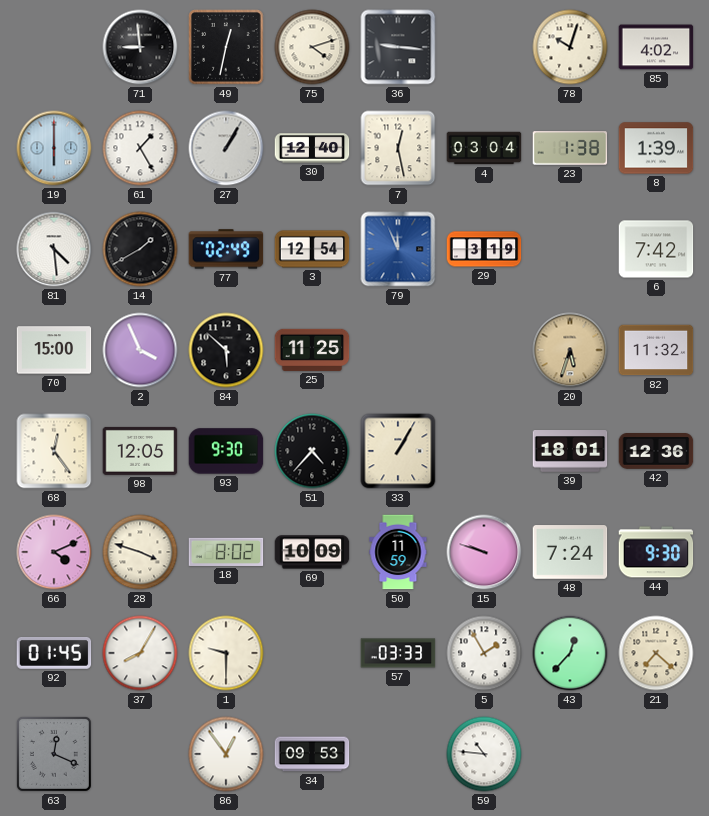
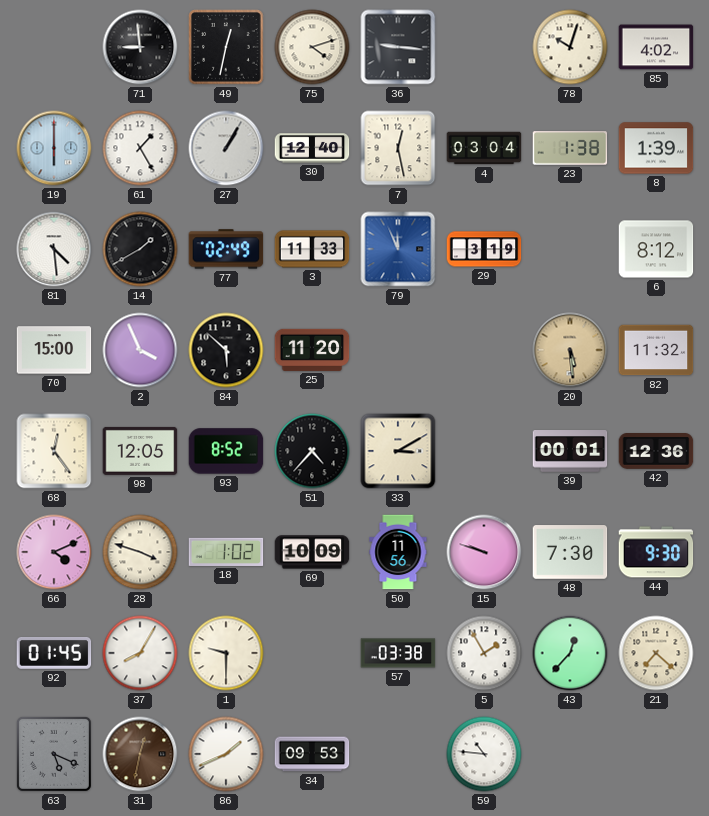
3: 12:54 -> 11:33 (312, 249)
6: 7:42 -> 8:12 (656, 249)
25: 11:25 -> 11:20 (312, 350)
20: 5:33 -> 5:29 (570, 350)
93: 9:30 -> 8:52 (226, 451)
33: 1:05 -> 3:10 (398, 451)
39: 18:01 -> 00:01 (570, 452)
18: 8:02 -> 1:02 (226, 552)
50: 11:59 -> 11:56 (398, 552)
48: 7:24 -> 7:30 (570, 552)
57: 03:33 -> 03:38 (398, 653)
63: 12:19 -> 5:19 (54, 754)
31: none -> 12:32 (140, 754)
86: 12:54 -> 1:41 (226, 754)
